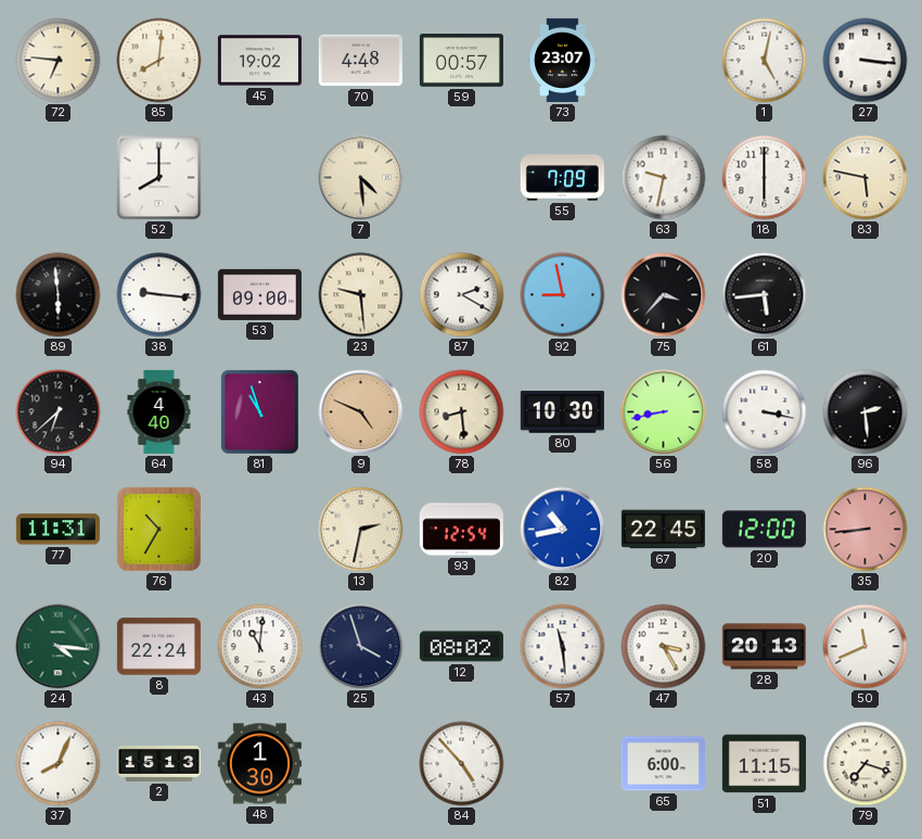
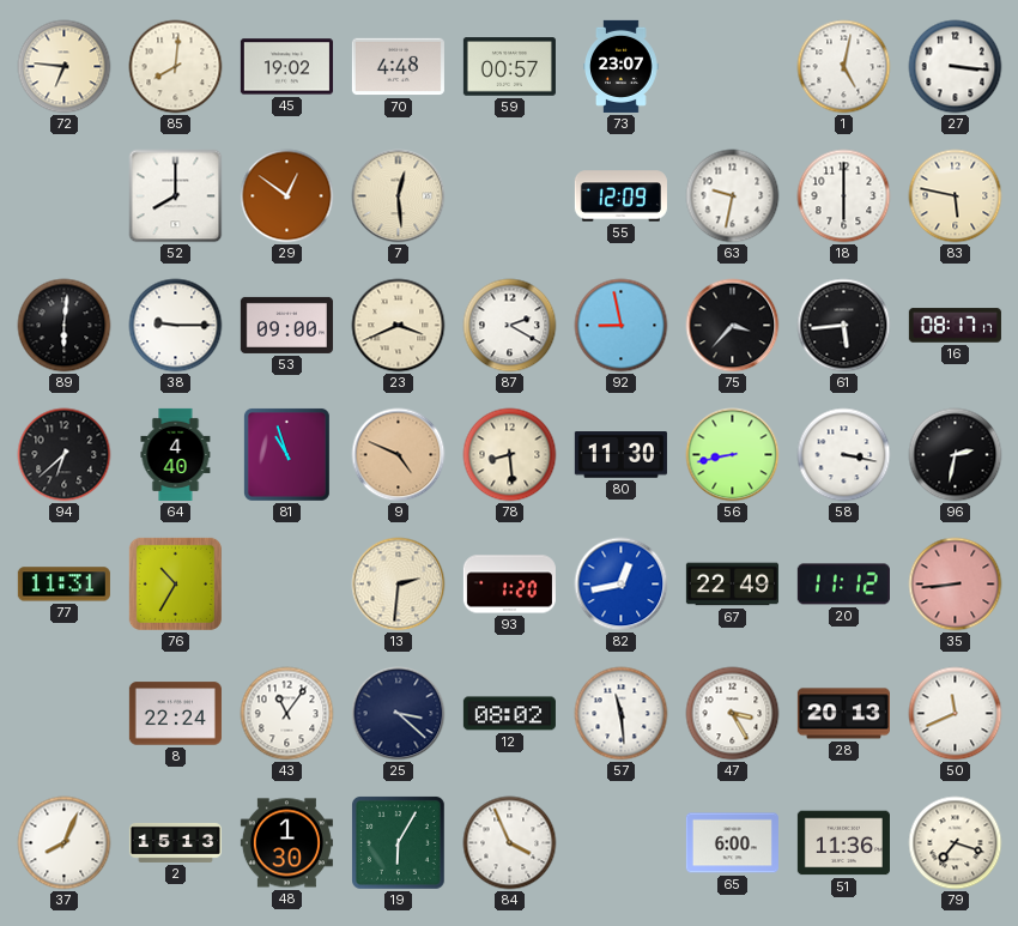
29: none -> 12:51 (287, 196)
7: 4:29 -> 12:29 (399, 196)
55: 7:09 -> 12:09 (620, 196)
89: 5:59 -> 6:01 (65, 326)
38: 9:16 -> 9:15 (176, 326)
23: 9:29 -> 3:41 (399, 326)
16: none -> 08:17 (955, 326)
80: 10:30 -> 11:30 (620, 455)
96: 2:29 -> 2:32 (956, 455)
13: 2:32 -> 2:31 (399, 585)
93: 12:54 -> 1:20 (509, 585)
82: 10:43 -> 12:43 (622, 585)
67: 22:45 -> 22:49 (732, 585)
20: 12:00 -> 11:12 (843, 585)
24: 4:16 -> none (59, 647)
43: 11:01 -> 11:06 (287, 714)
25: 3:57 -> 3:22 (399, 714)
19: none -> 6:05 (399, 843)
84: 4:53 -> 3:56 (510, 843)
51: 11:15 -> 11:36 (843, 843)
